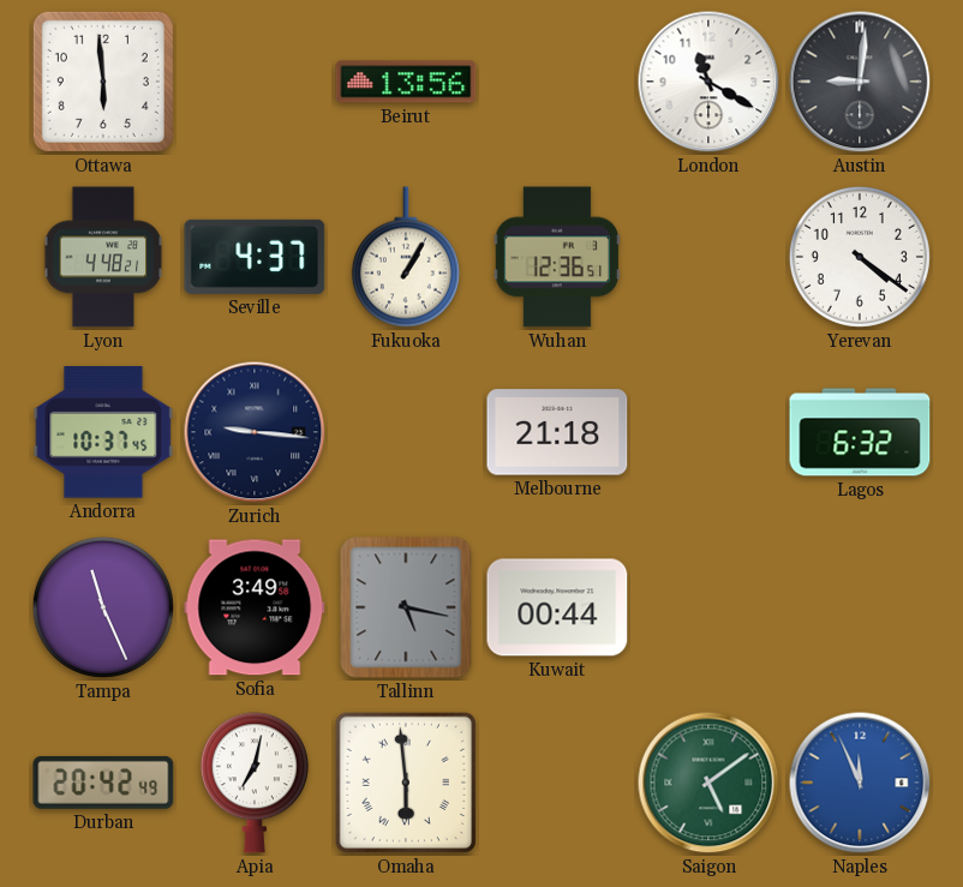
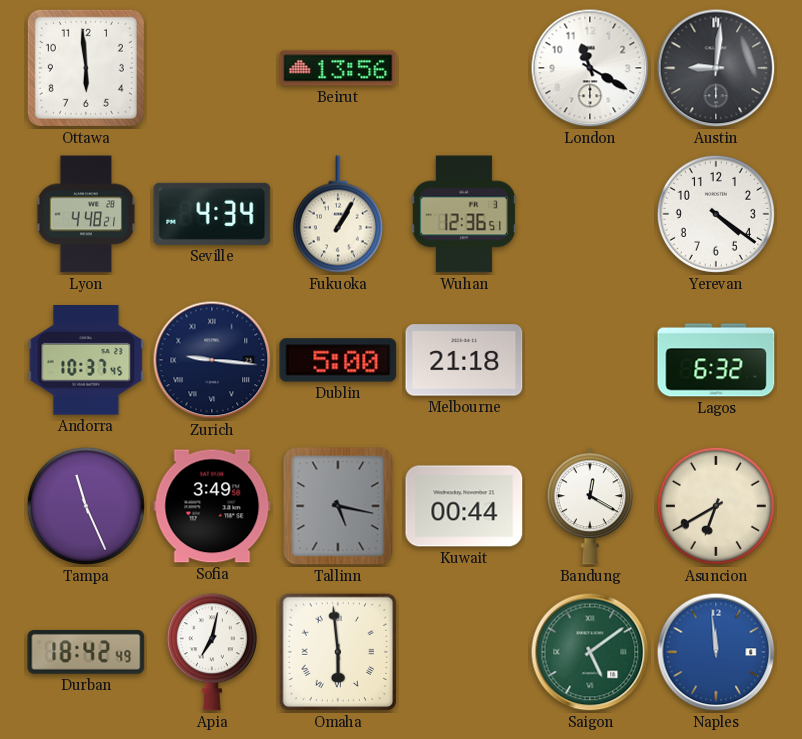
Seville: 4:37 -> 4:34 (212, 214)
Dublin: none -> 5:00 (338, 360)
Bandung: none -> 12:20 (590, 506)
Asuncion: none -> 6:40 (716, 506)
Durban: 20:42 -> 18:42 (86, 652)
Naples: 11:56 -> 11:59 (716, 652)
